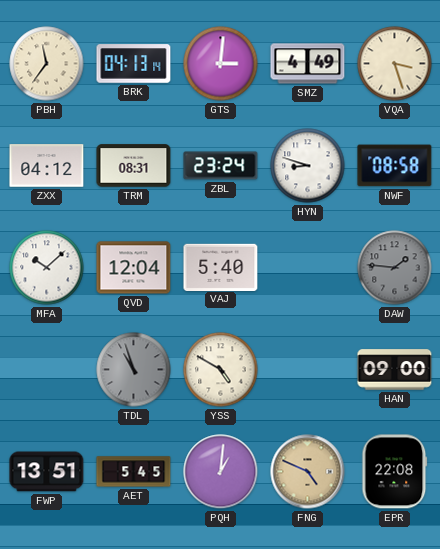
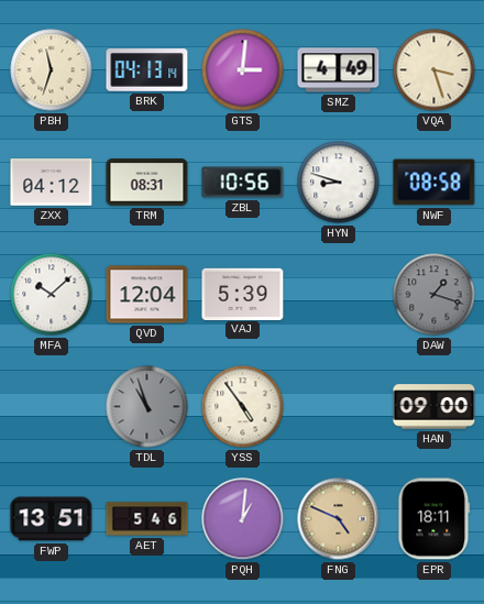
PBH: 11:36 -> 11:33 (52, 70)
ZBL: 23:24 -> 10:56 (243, 183)
VAJ: 5:40 -> 5:39 (243, 294)
DAW: 1:46 -> 1:18 (435, 295)
YSS: 4:50 -> 4:54 (243, 407)
AET: 5:45 -> 5:46 (147, 519)
EPR: 22:08 -> 18:11 (435, 519)
